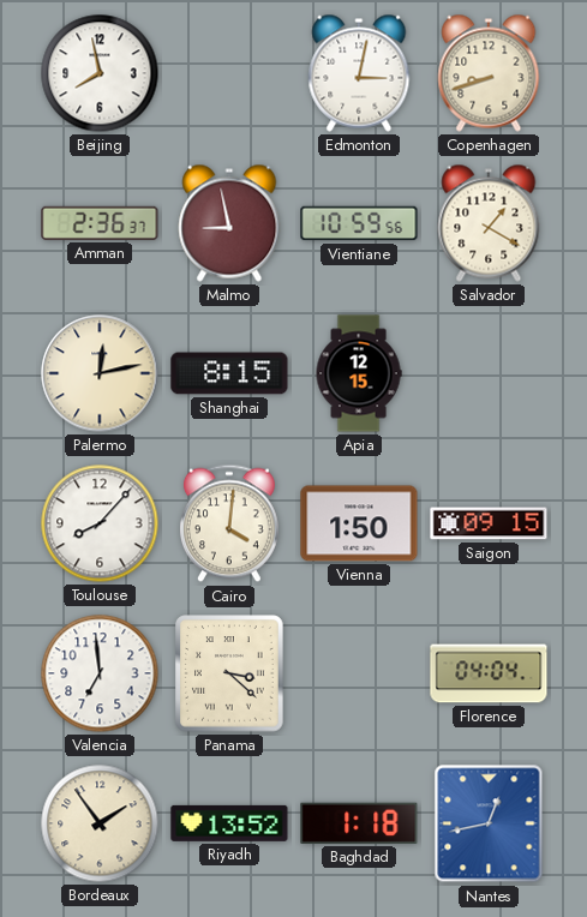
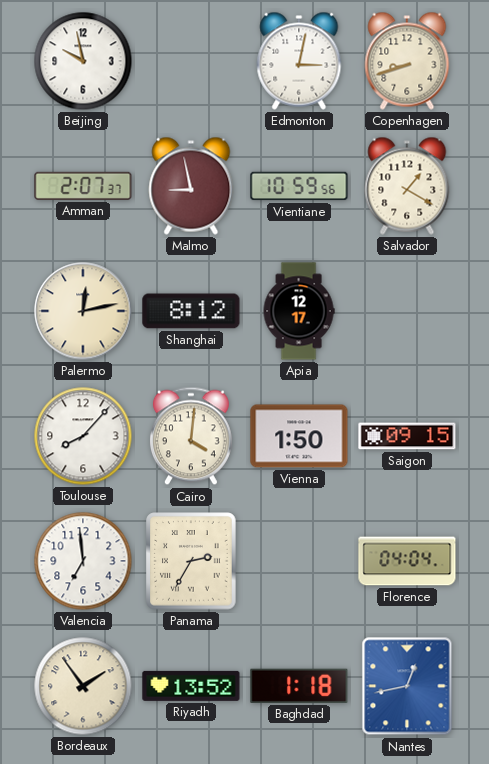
Beijing: 7:58 -> 9:58 (83, 61)
Amman: 2:36 -> 2:07 (83, 186)
Shanghai: 8:15 -> 8:12 (191, 311)
Apia: 12:15 -> 12:17 (299, 311)
Panama: 3:22 -> 2:35 (191, 561)
